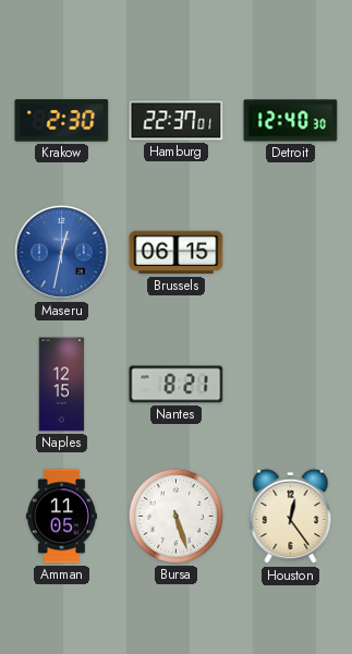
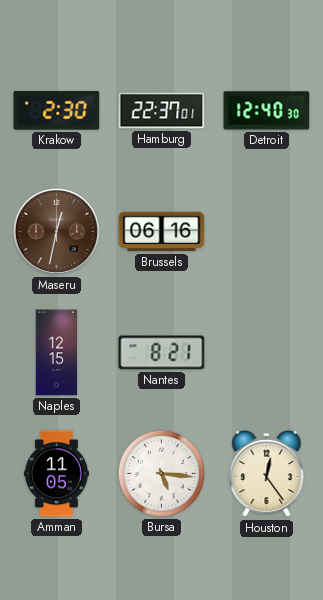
Maseru dial: blue -> brown (56, 231)
Brussels: 06:15 -> 06:16 (162, 232)
Bursa: 5:27 -> 5:16 (161, 473)
